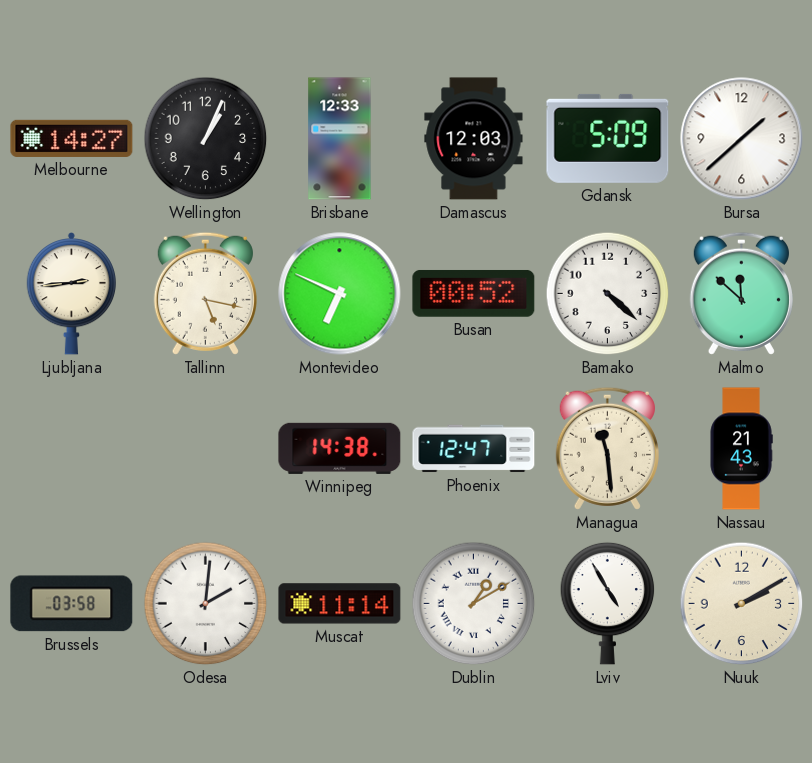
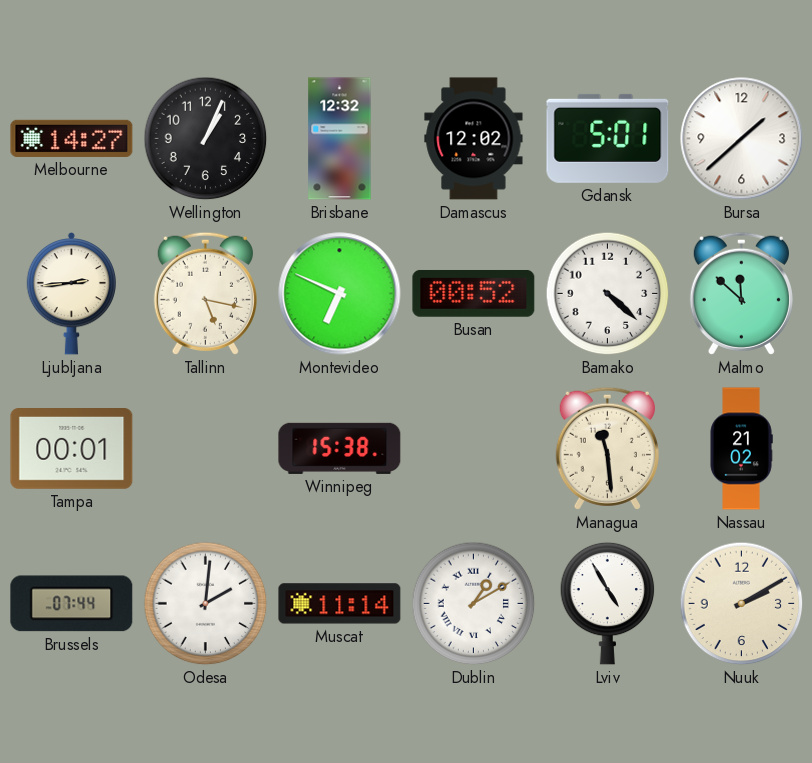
Brisbane: 12:33 -> 12:32 (340, 139)
Damascus: 12:03 -> 12:02 (474, 139)
Gdansk: 5:09 -> 5:01 (608, 138)
Tampa: none -> 00:01 (72, 449)
Winnipeg: 14:38 -> 15:38 (340, 448)
Phoenix: 12:47 -> none (474, 449)
Nassau: 21:43 -> 21:02 (741, 449)
Brussels: 03:58 -> 07:44 (72, 604)
